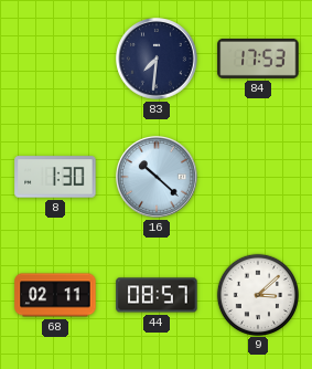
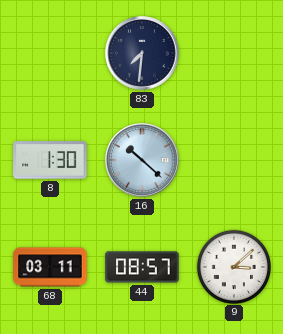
84: 17:53 -> none (258, 59)
68: 02:11 -> 03:11 (50, 267)
